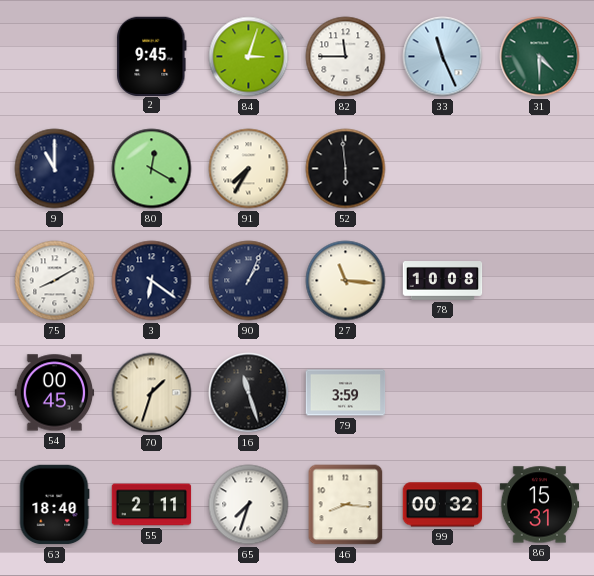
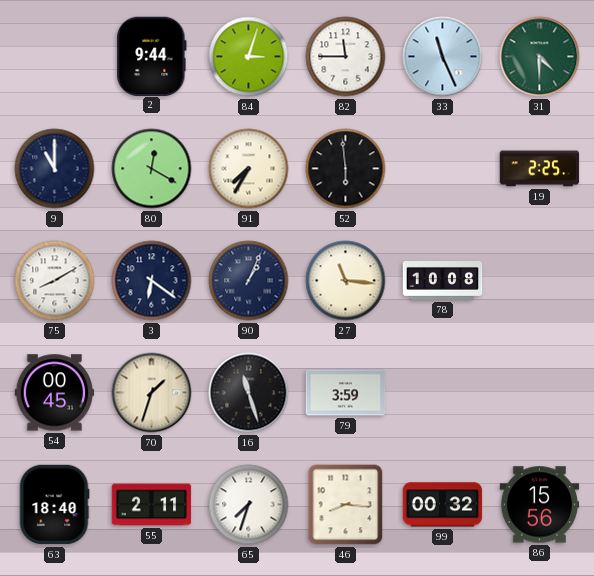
2: 9:45 -> 9:44 (152, 56)
19: none -> 2:25 (540, 169)
86: 15:31 -> 15:56 (540, 505)
